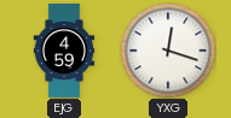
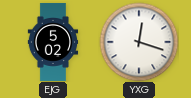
EJG: 4:59 -> 5:02 (53, 42)
